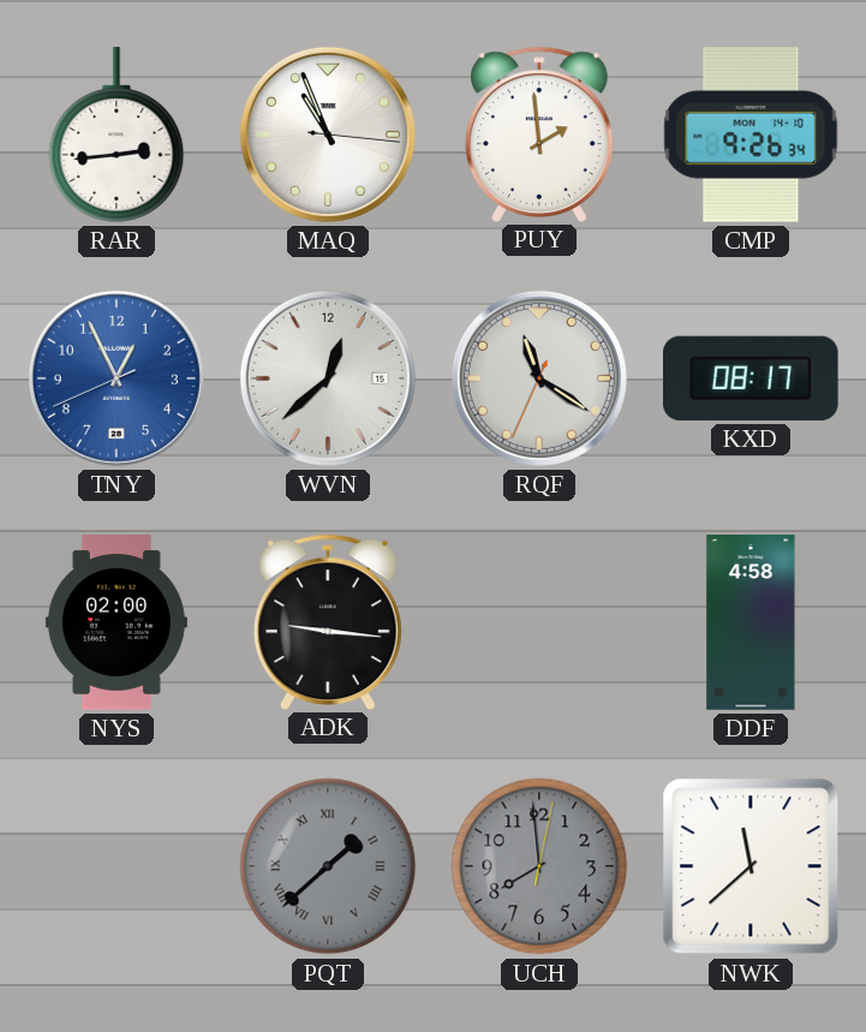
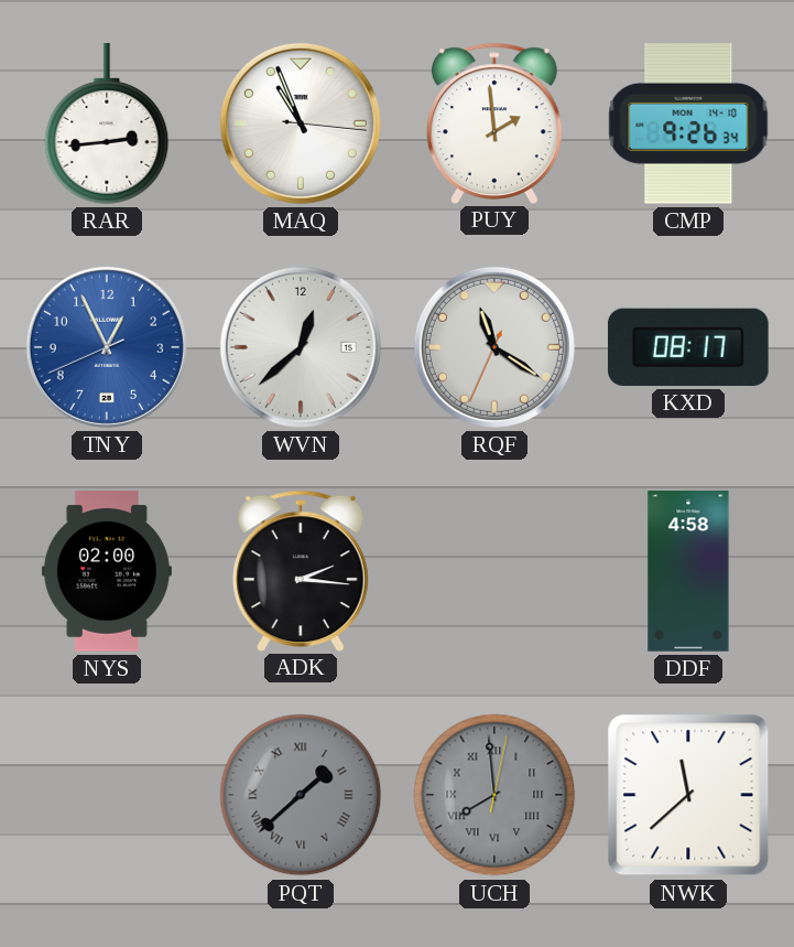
ADK: 9:16 -> 2:16 (301, 570)
UCH numerals: Arabic -> Roman (494, 795)
